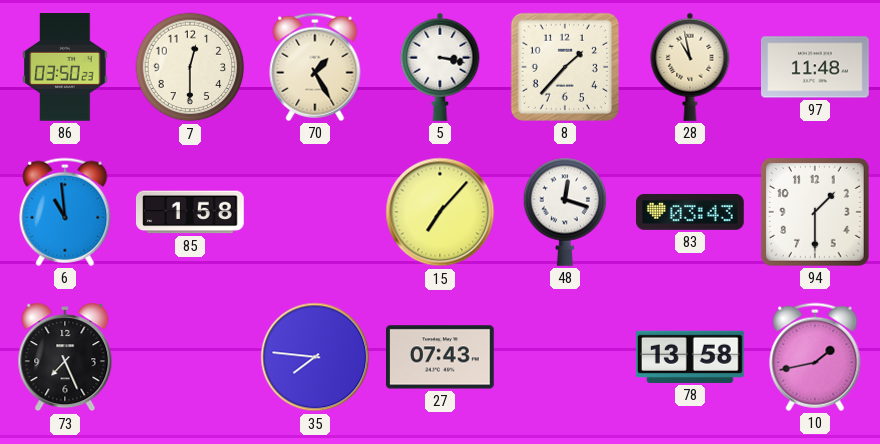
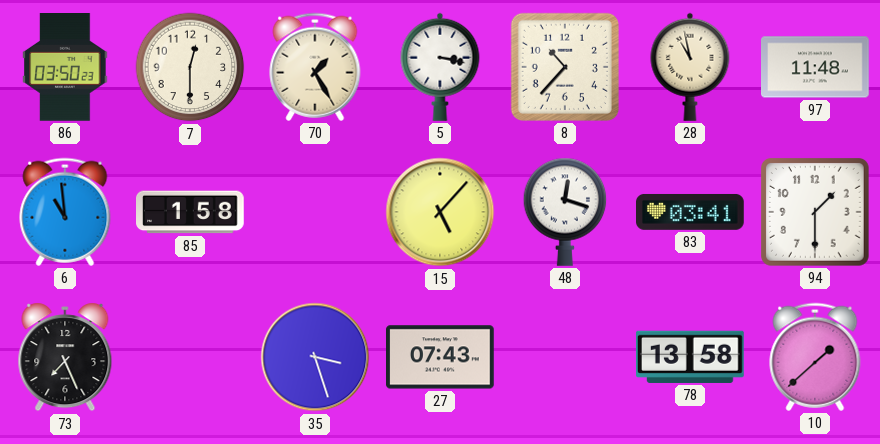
8: 1:37 -> 10:37 (565, 67)
15: 7:07 -> 5:07 (440, 212)
83: 03:43 -> 03:41 (690, 212)
35: 7:46 -> 3:27 (315, 357)
10: 1:43 -> 1:38 (815, 357)
